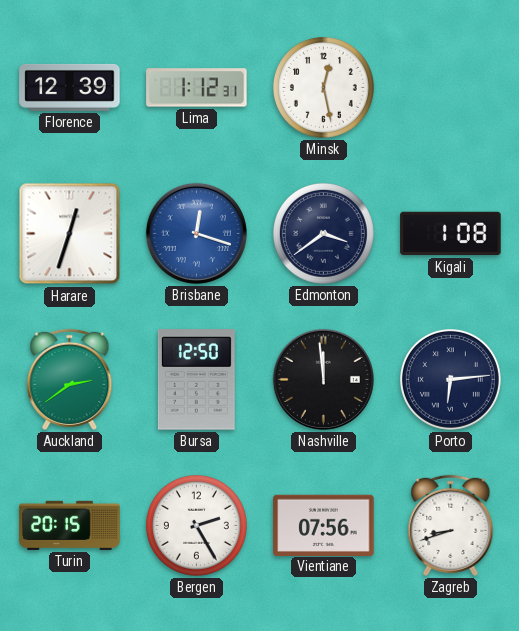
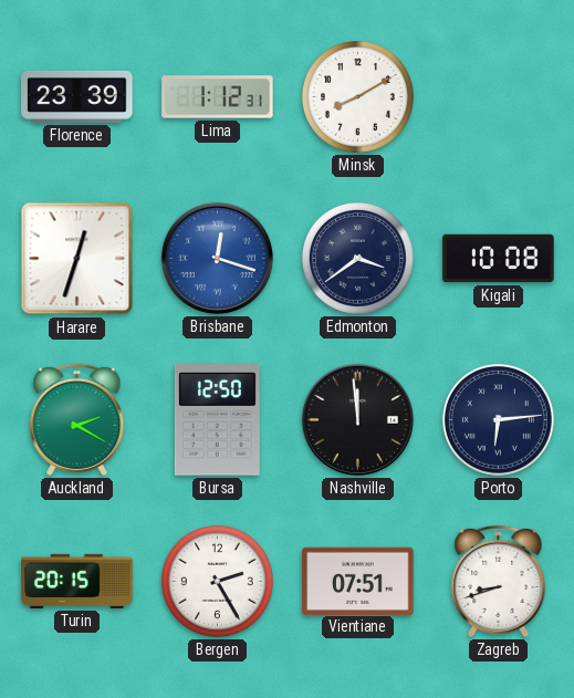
Florence: 12:39 -> 23:39 (77, 96)
Minsk: 12:28 -> 8:10 (357, 96)
Kigali: 1:08 -> 10:08 (499, 259)
Auckland: 2:39 -> 2:20 (77, 419)
Vientiane: 07:56 -> 07:51 (358, 581)
